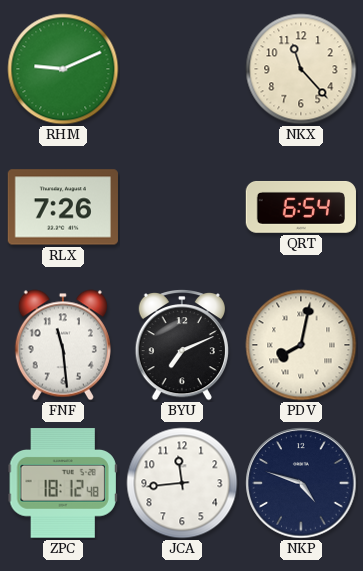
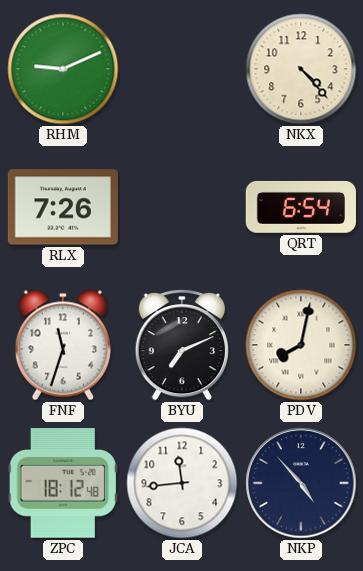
NKX: 11:23 -> 4:23 (301, 69)
FNF: 11:29 -> 11:33 (63, 345)
NKP: 4:48 -> 4:53 (301, 483)
